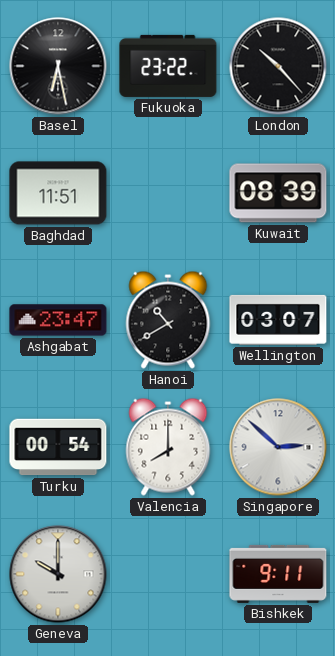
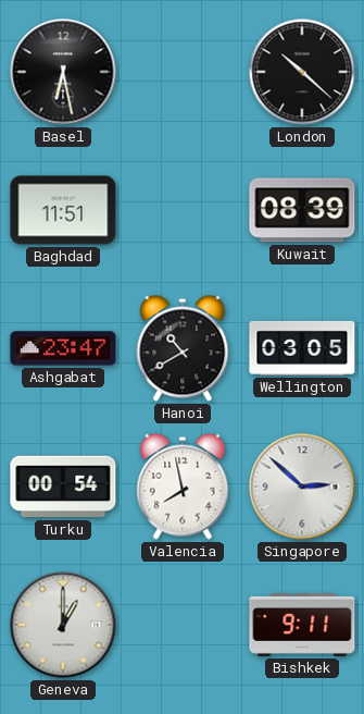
Fukuoka: 23:22 -> none (168, 66)
London: 10:23 -> 10:22 (302, 72)
Wellington: 03:07 -> 03:05 (302, 348)
Valencia: 8:00 -> 7:58 (183, 487)
Geneva: 10:00 -> 1:00 (63, 625)
